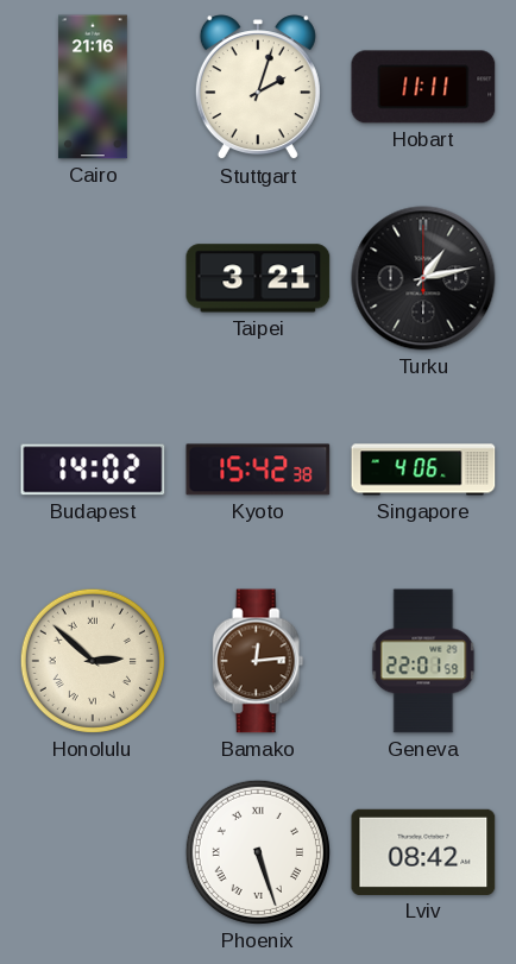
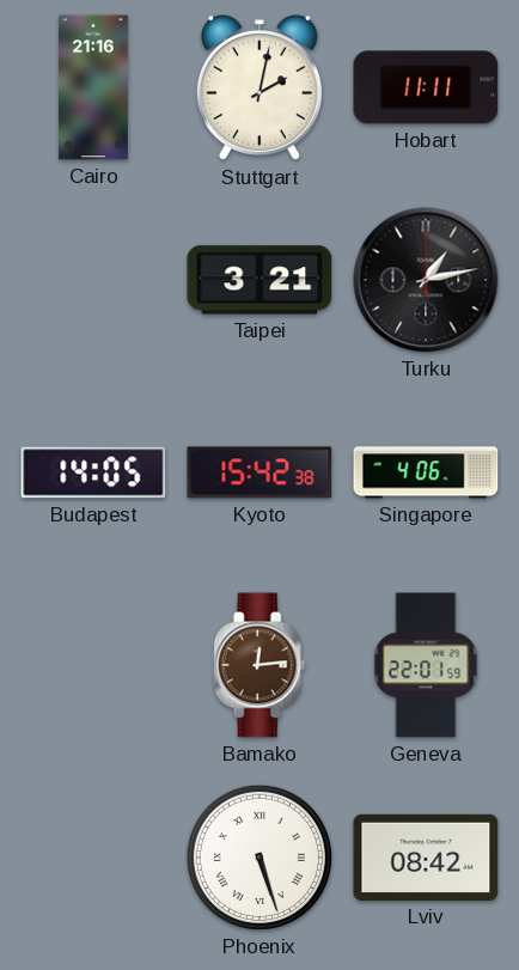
Stuttgart: 2:03 -> 2:02 (259, 89)
Budapest: 14:02 -> 14:05 (93, 472)
Honolulu: 2:52 -> none (93, 661)
